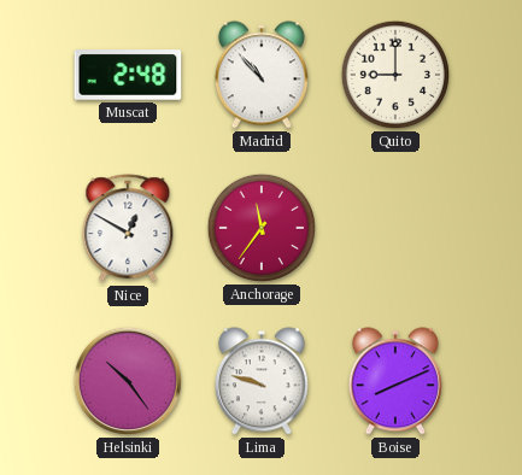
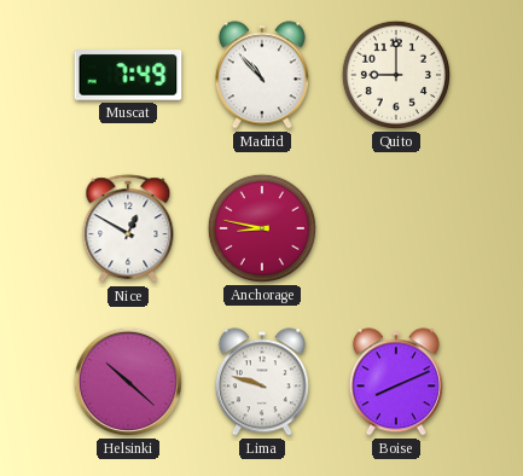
Muscat: 2:48 -> 7:49 (128, 75)
Anchorage: 11:36 -> 8:47 (262, 228)
Helsinki: 10:24 -> 10:22 (128, 382)
